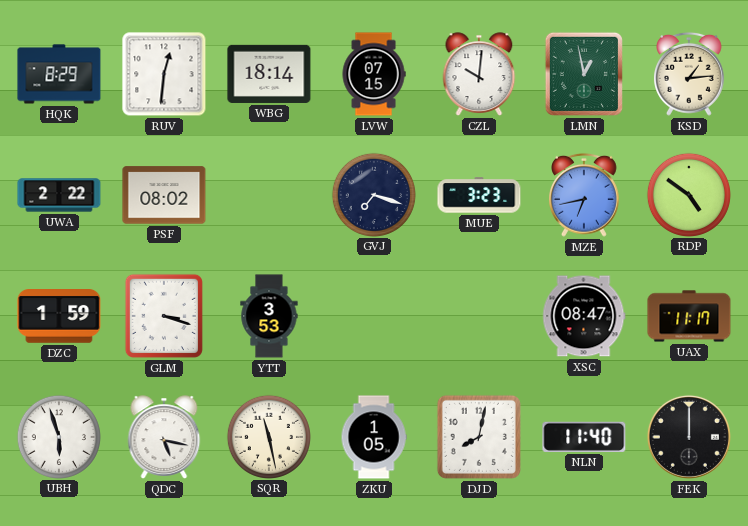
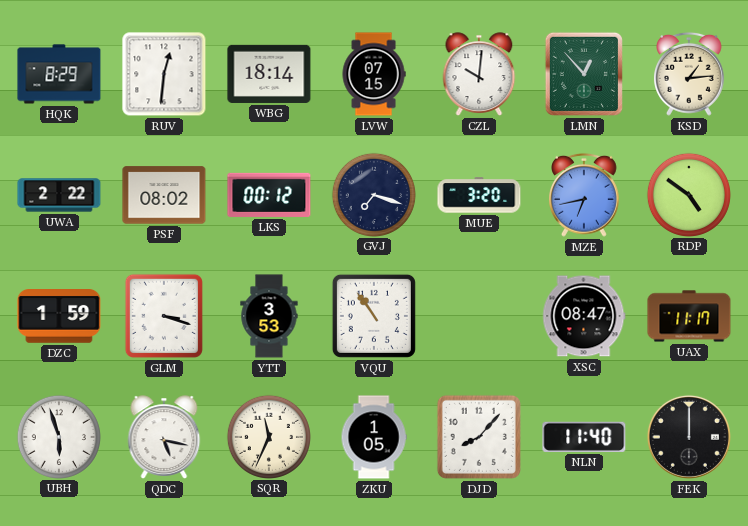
LMN: 12:58 -> 12:53 (584, 74)
LKS: none -> 00:12 (269, 195)
MUE: 3:23 -> 3:20 (479, 195)
VQU: none -> 10:54 (374, 316)
SQR: 11:28 -> 11:34 (268, 436)
DJD: 8:02 -> 8:07 (479, 437)
